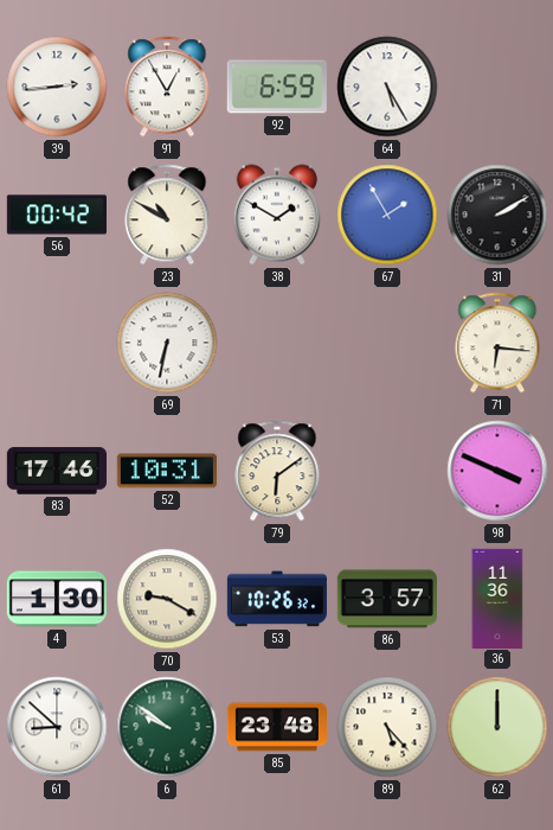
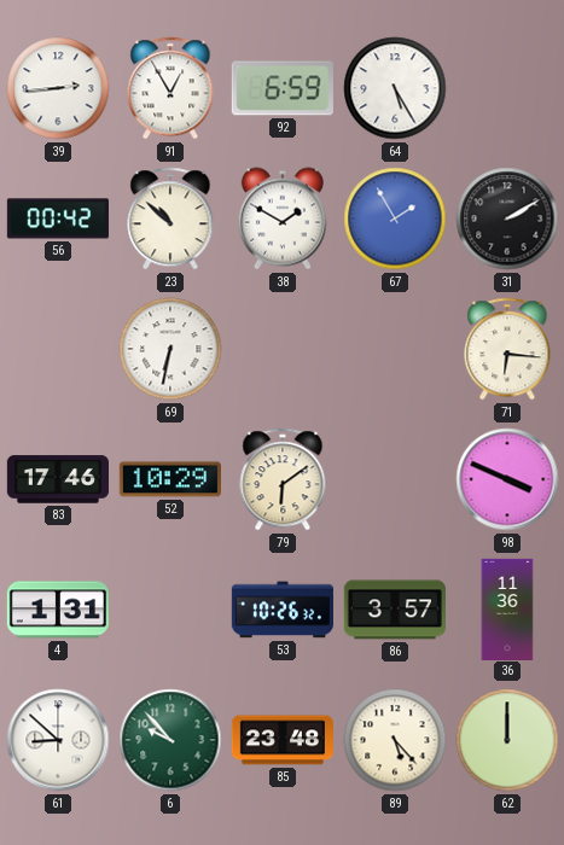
23: 10:50 -> 10:52 (170, 218)
52: 10:31 -> 10:29 (170, 479)
4: 1:30 -> 1:31 (58, 610)
70: 9:20 -> none (167, 599)
6: 9:51 -> 9:53 (170, 740)
